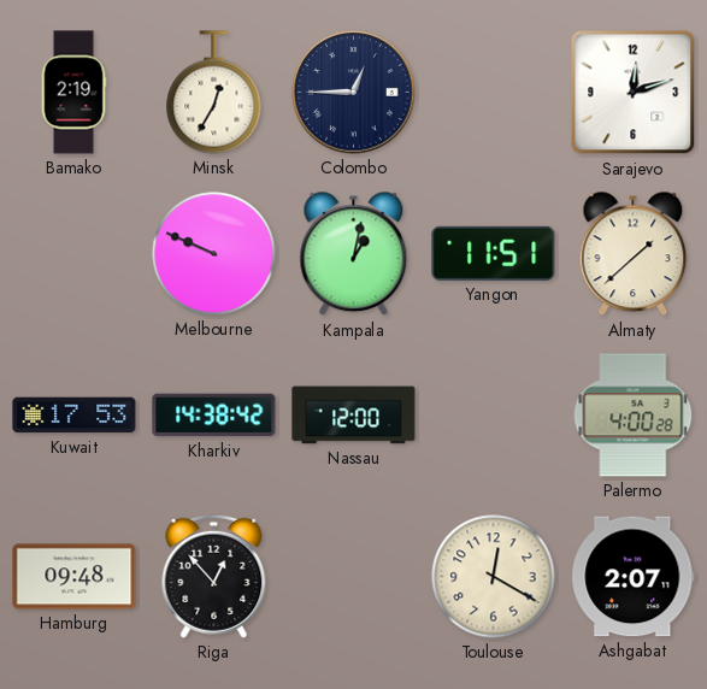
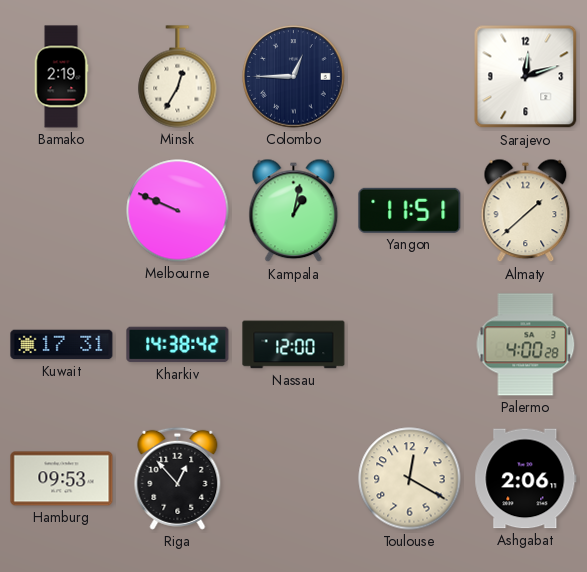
Kuwait: 17:53 -> 17:31 (62, 345)
Hamburg: 09:48 -> 09:53 (62, 479)
Ashgabat: 2:07 -> 2:06 (526, 479)
